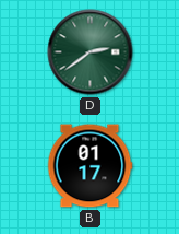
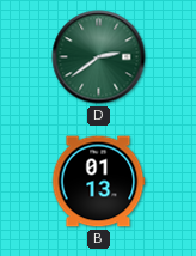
B: 01:17 -> 01:13 (98, 182)
